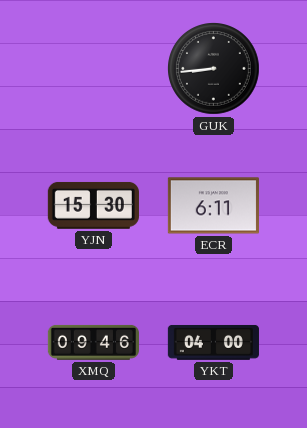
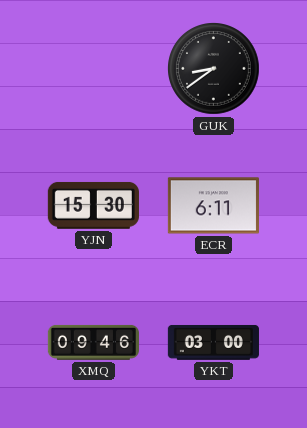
GUK: 8:44 -> 8:39 (214, 69)
YKT: 04:00 -> 03:00 (213, 342)
